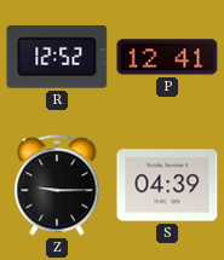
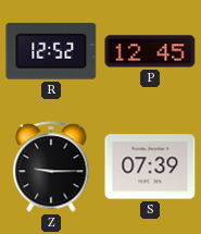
P: 12:41 -> 12:45 (150, 51)
S: 04:39 -> 07:39 (150, 167)
